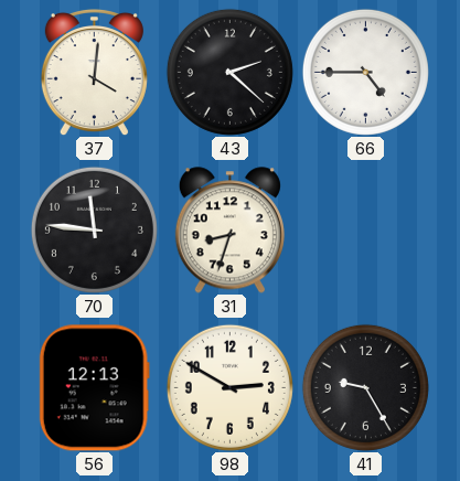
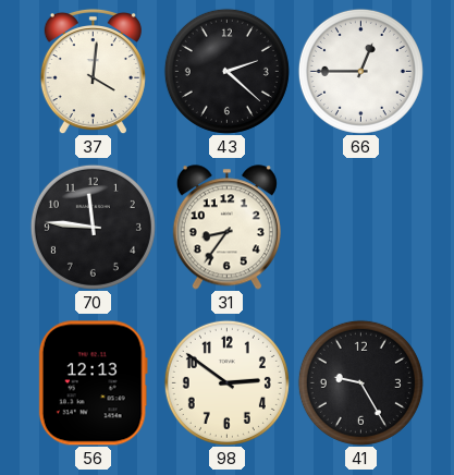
66: 4:45 -> 12:45 (360, 71)
31: 8:33 -> 8:36 (226, 228)
98: 2:50 -> 2:51 (226, 382)
